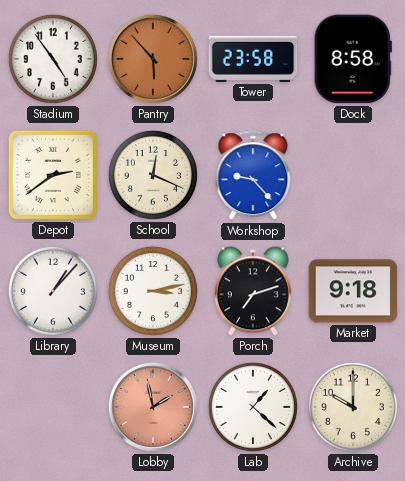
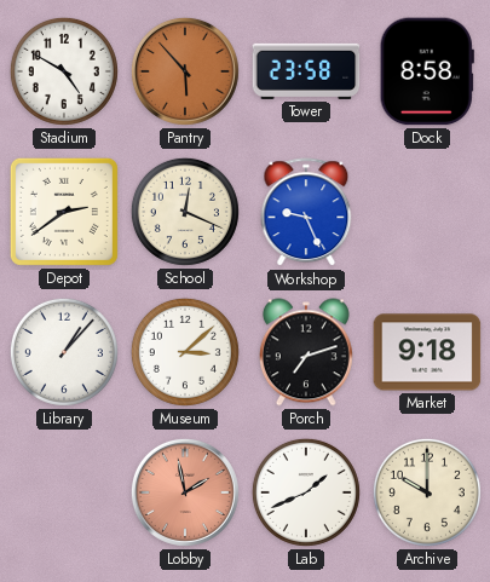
Stadium: 4:54 -> 4:50 (64, 71)
Workshop: 9:23 -> 9:26 (306, 213)
Museum: 3:13 -> 3:08 (185, 352)
Lab: 1:22 -> 1:41 (306, 492)
